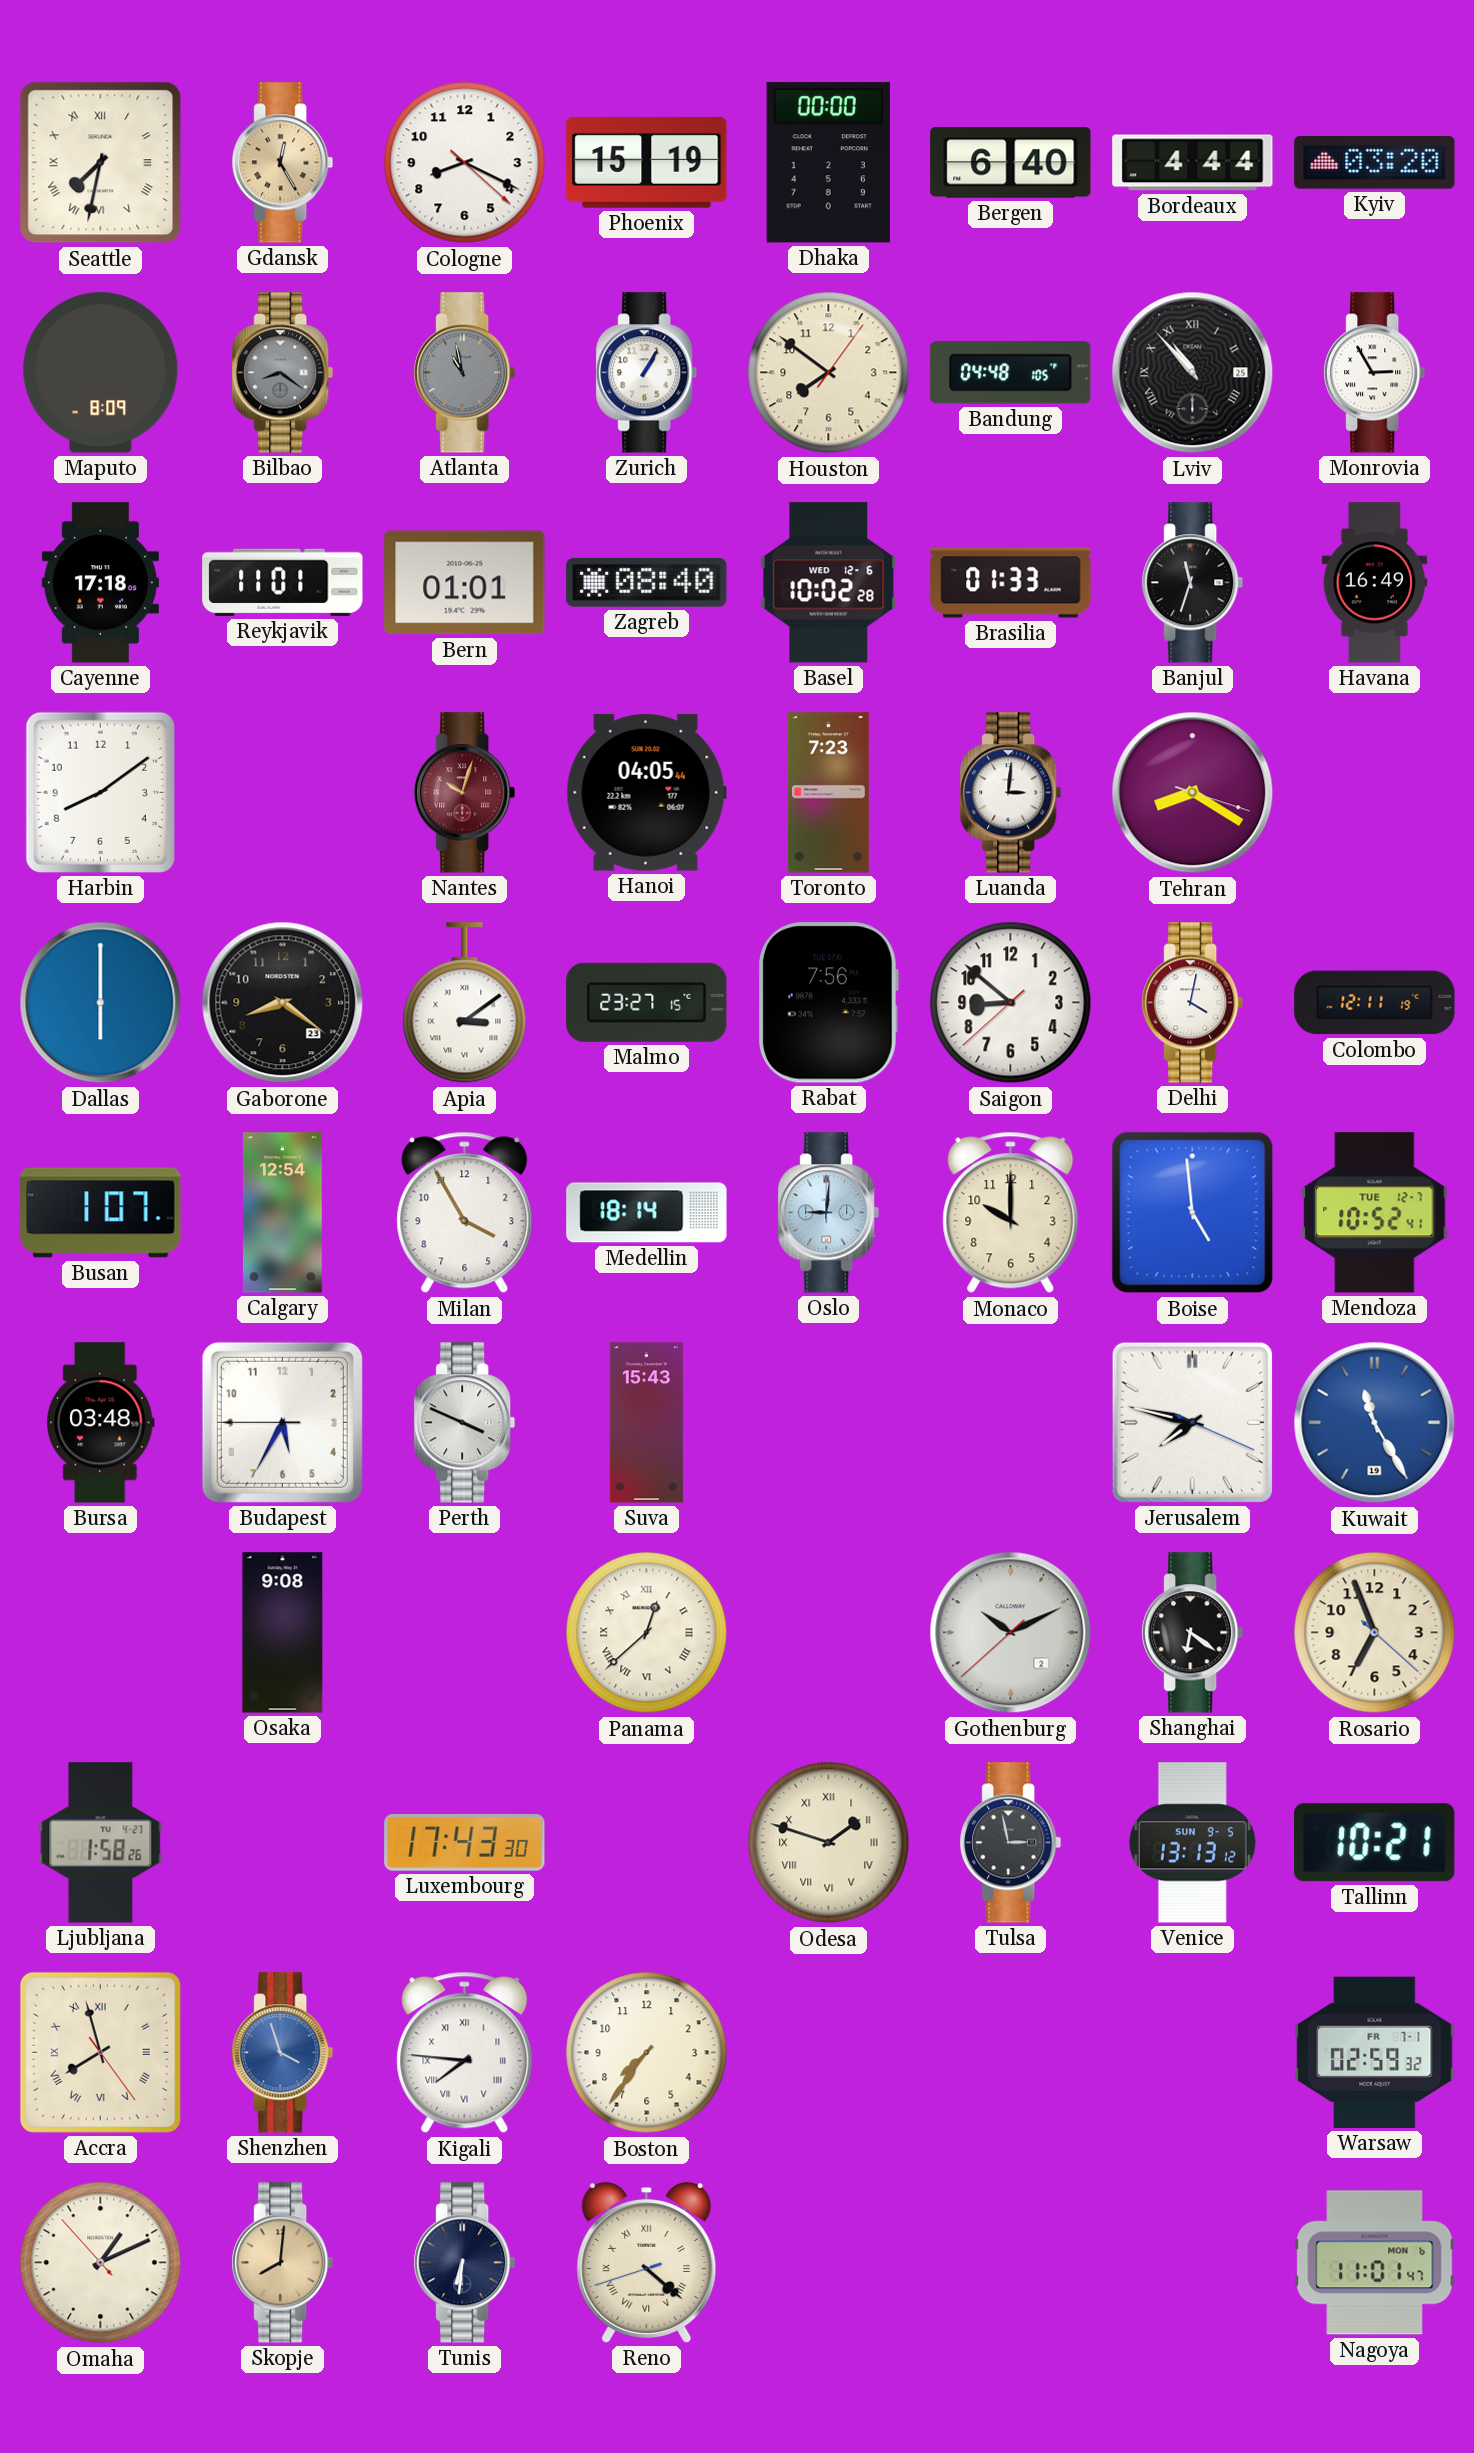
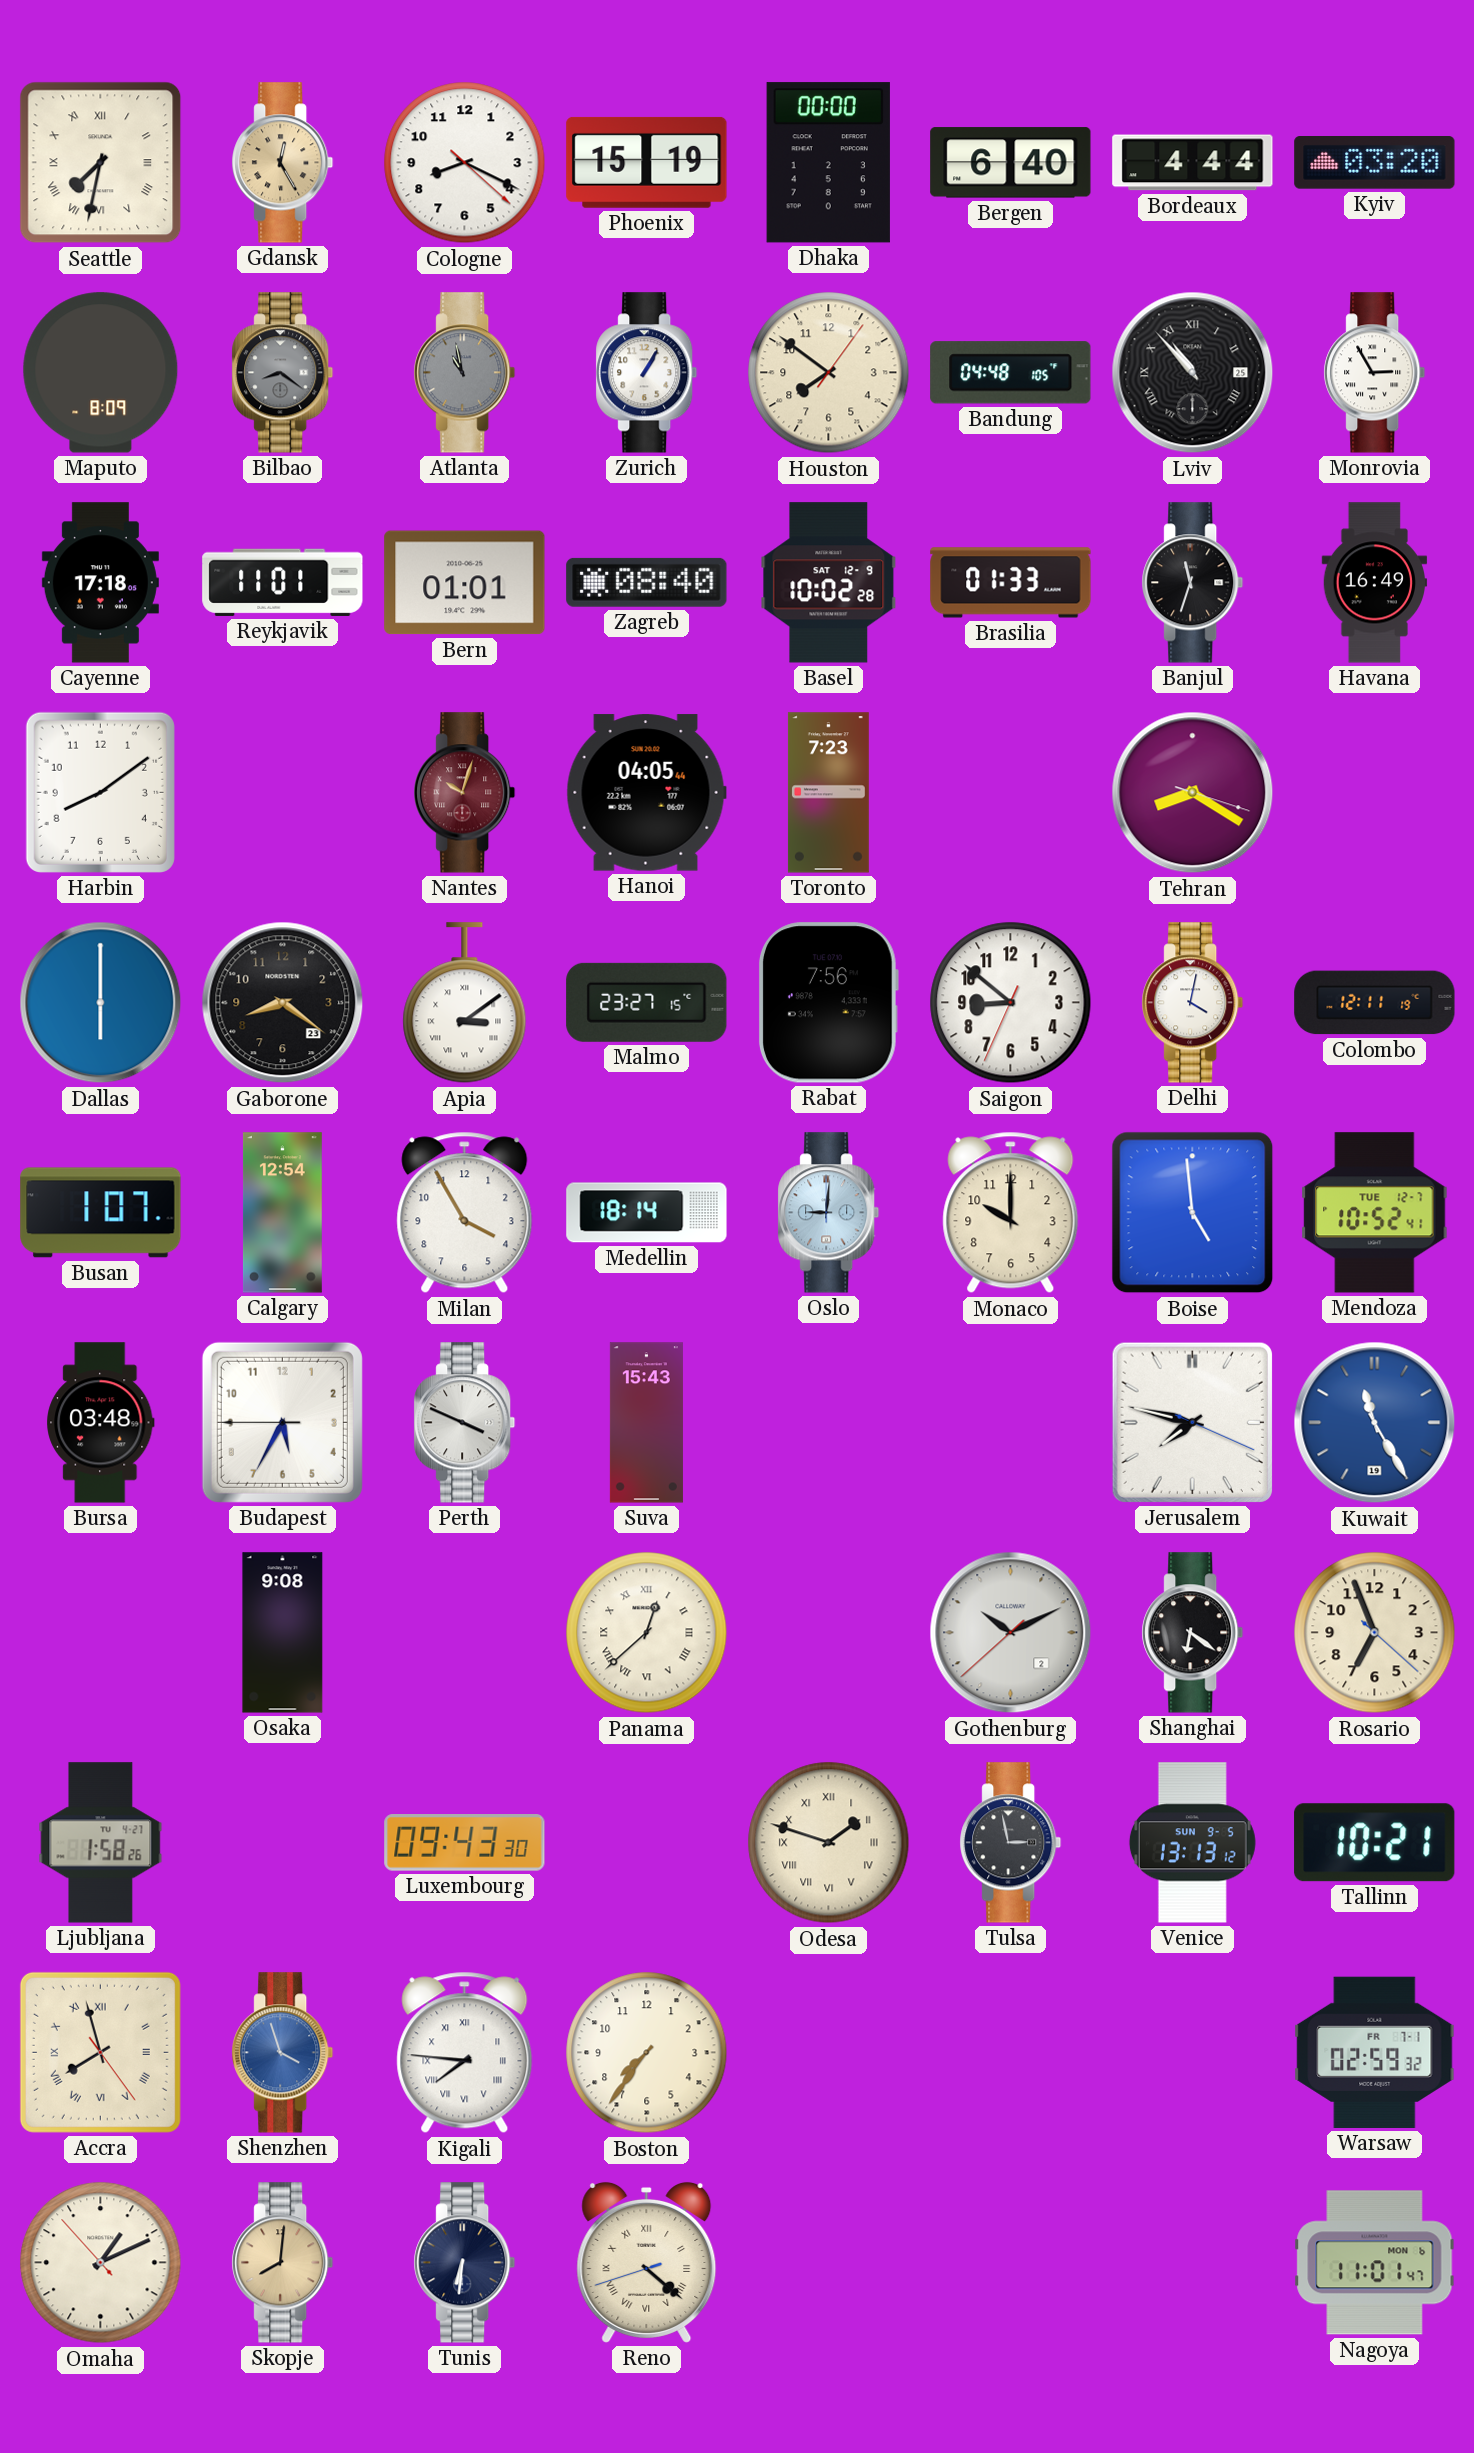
Basel date: WED 12-6 -> SAT 12-9 (829, 583)
Luanda: 3:01 -> none (1011, 793)
Saigon: 8:51:38 -> 8:51:34 (1011, 1003)
Luxembourg: 17:43 -> 09:43 (465, 1843)
